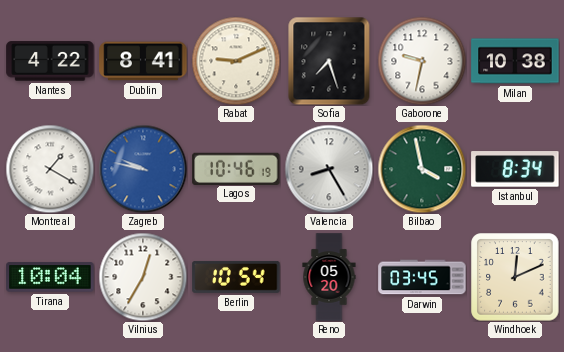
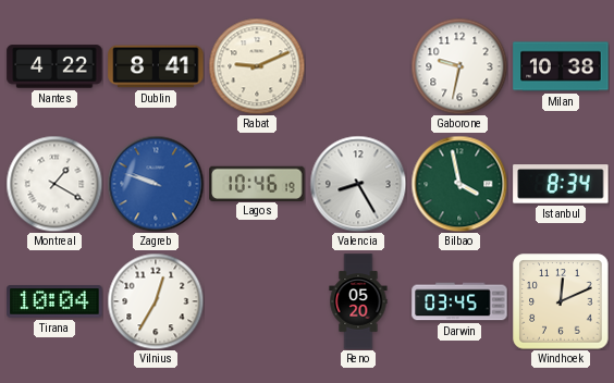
Sofia: 7:27 -> none (329, 61)
Zagreb: 9:47 -> 9:48 (156, 184)
Berlin: 10:54 -> none (236, 277)
